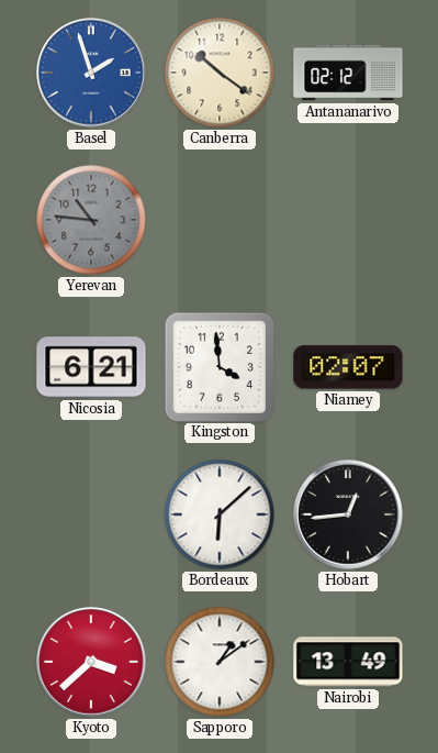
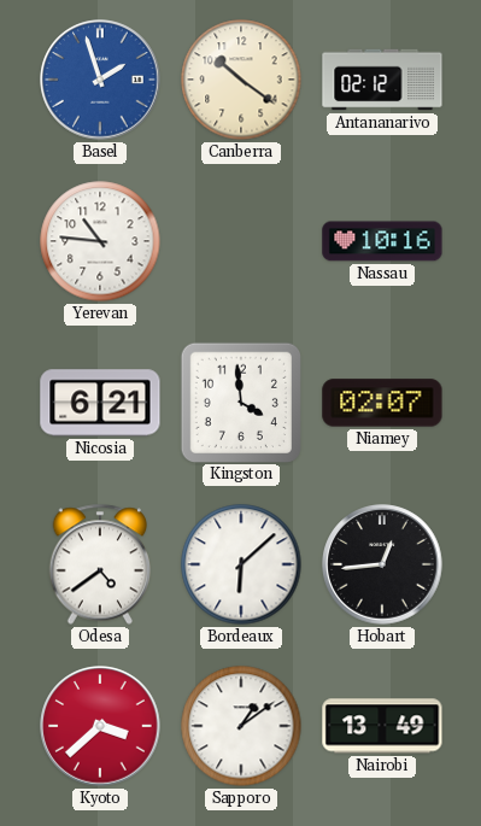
Yerevan dial: grey -> white (100, 241)
Nassau: none -> 10:16 (382, 241)
Odesa: none -> 4:39 (100, 564)
